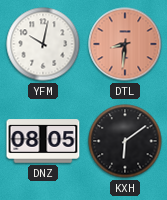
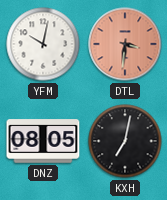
DTL: 8:31 -> 3:31 (125, 44)
KXH: 6:09 -> 7:02 (125, 141)
